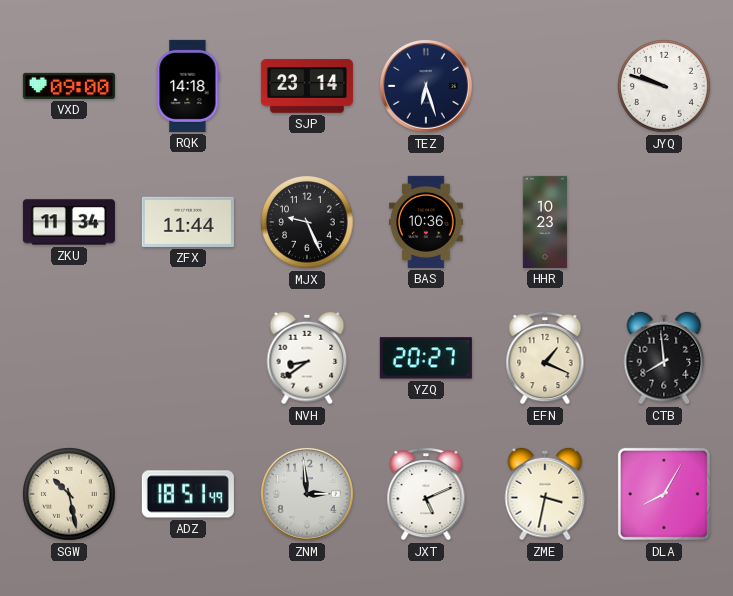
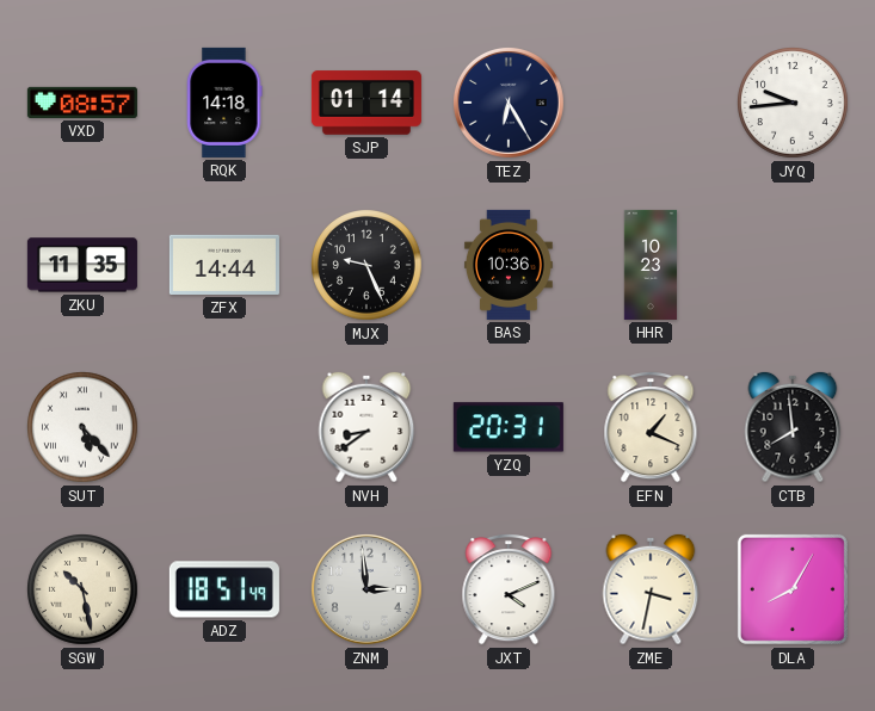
VXD: 09:00 -> 08:57 (82, 103)
SJP: 23:14 -> 01:14 (366, 103)
TEZ: 6:27 -> 6:25 (509, 103)
JYQ: 9:48 -> 9:44 (794, 104)
ZKU: 11:34 -> 11:35 (82, 265)
ZFX: 11:44 -> 14:44 (224, 265)
SUT: none -> 5:23 (84, 428)
YZQ: 20:27 -> 20:31 (509, 427)
JXT: 5:11 -> 4:11 (509, 591)
